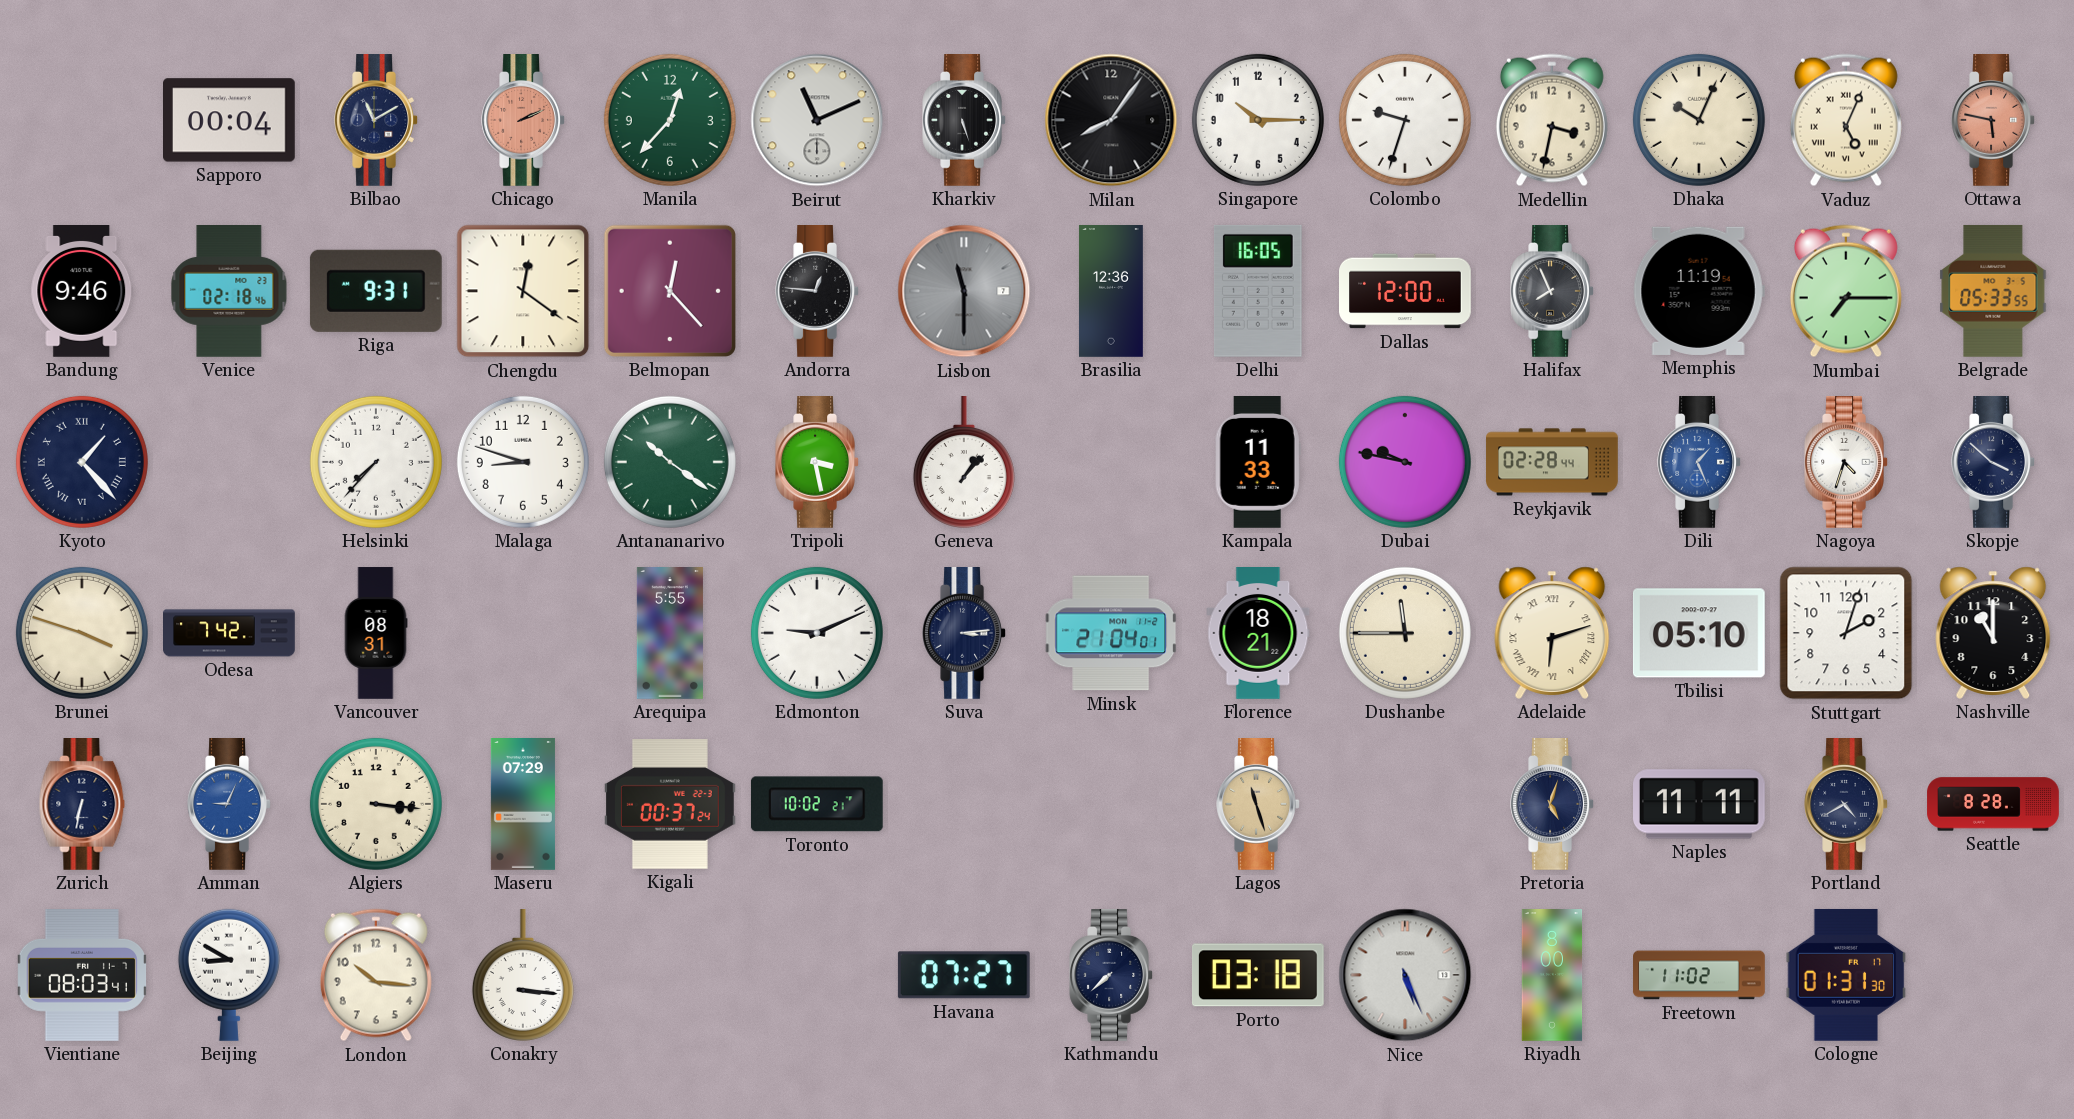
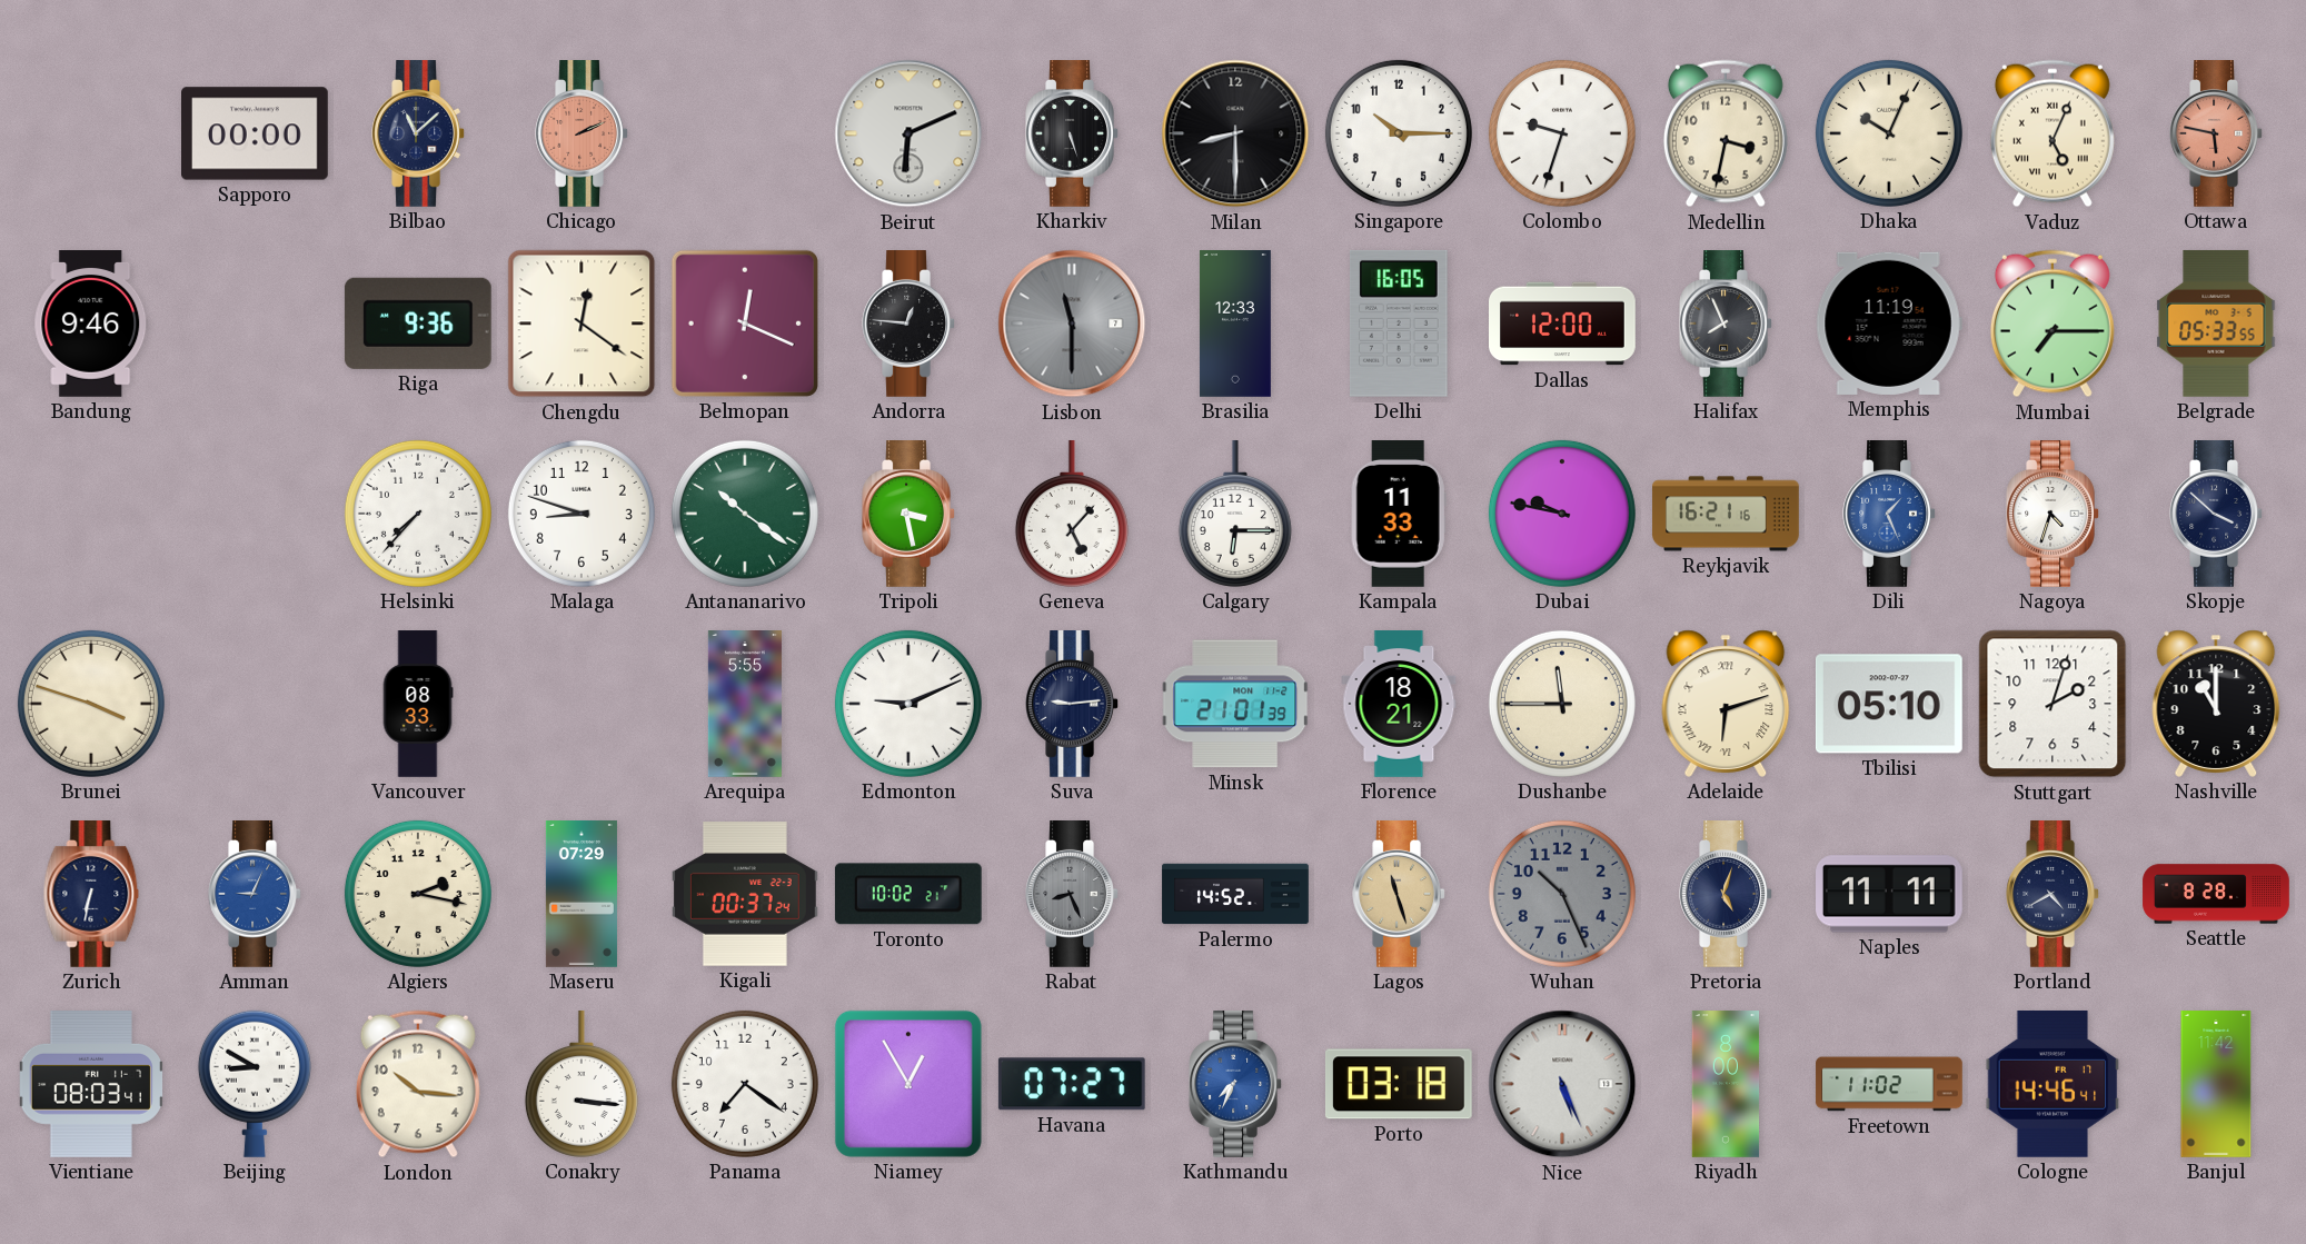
Sapporo: 00:04 -> 00:00 (256, 133)
Bilbao: 11:10 -> 11:08 (418, 135)
Manila: 12:37 -> none (670, 120)
Beirut: 11:11 -> 6:11 (908, 133)
Milan: 8:06 -> 8:30 (1235, 133)
Venice: 02:18 -> none (229, 292)
Riga: 9:31 -> 9:36 (418, 324)
Belmopan: 12:23 -> 12:19 (745, 324)
Brasilia: 12:36 -> 12:33 (1235, 324)
Kyoto: 1:23 -> none (82, 462)
Geneva: 1:07 -> 5:07 (1072, 515)
Calgary: none -> 6:15 (1235, 515)
Reykjavik: 02:28 -> 16:21 (1726, 514)
Odesa: 7:42 -> none (229, 633)
Vancouver: 08:31 -> 08:33 (418, 704)
Suva: 3:14 -> 9:14 (1072, 705)
Minsk: 21:04 -> 21:01 (1235, 704)
Algiers: 3:16 -> 2:17 (418, 894)
Rabat: none -> 8:26 (1072, 895)
Palermo: none -> 14:52 (1235, 894)
Wuhan: none -> 10:26 (1562, 894)
Panama: none -> 7:21 (745, 1084)
Niamey: none -> 12:55 (908, 1084)
Kathmandu: 7:38 -> 7:34 (1235, 1085)
Kathmandu dial: navy -> blue (1235, 1085)
Cologne: 01:31 -> 14:46 (2052, 1084)
Banjul: none -> 11:42 (2216, 1084)
